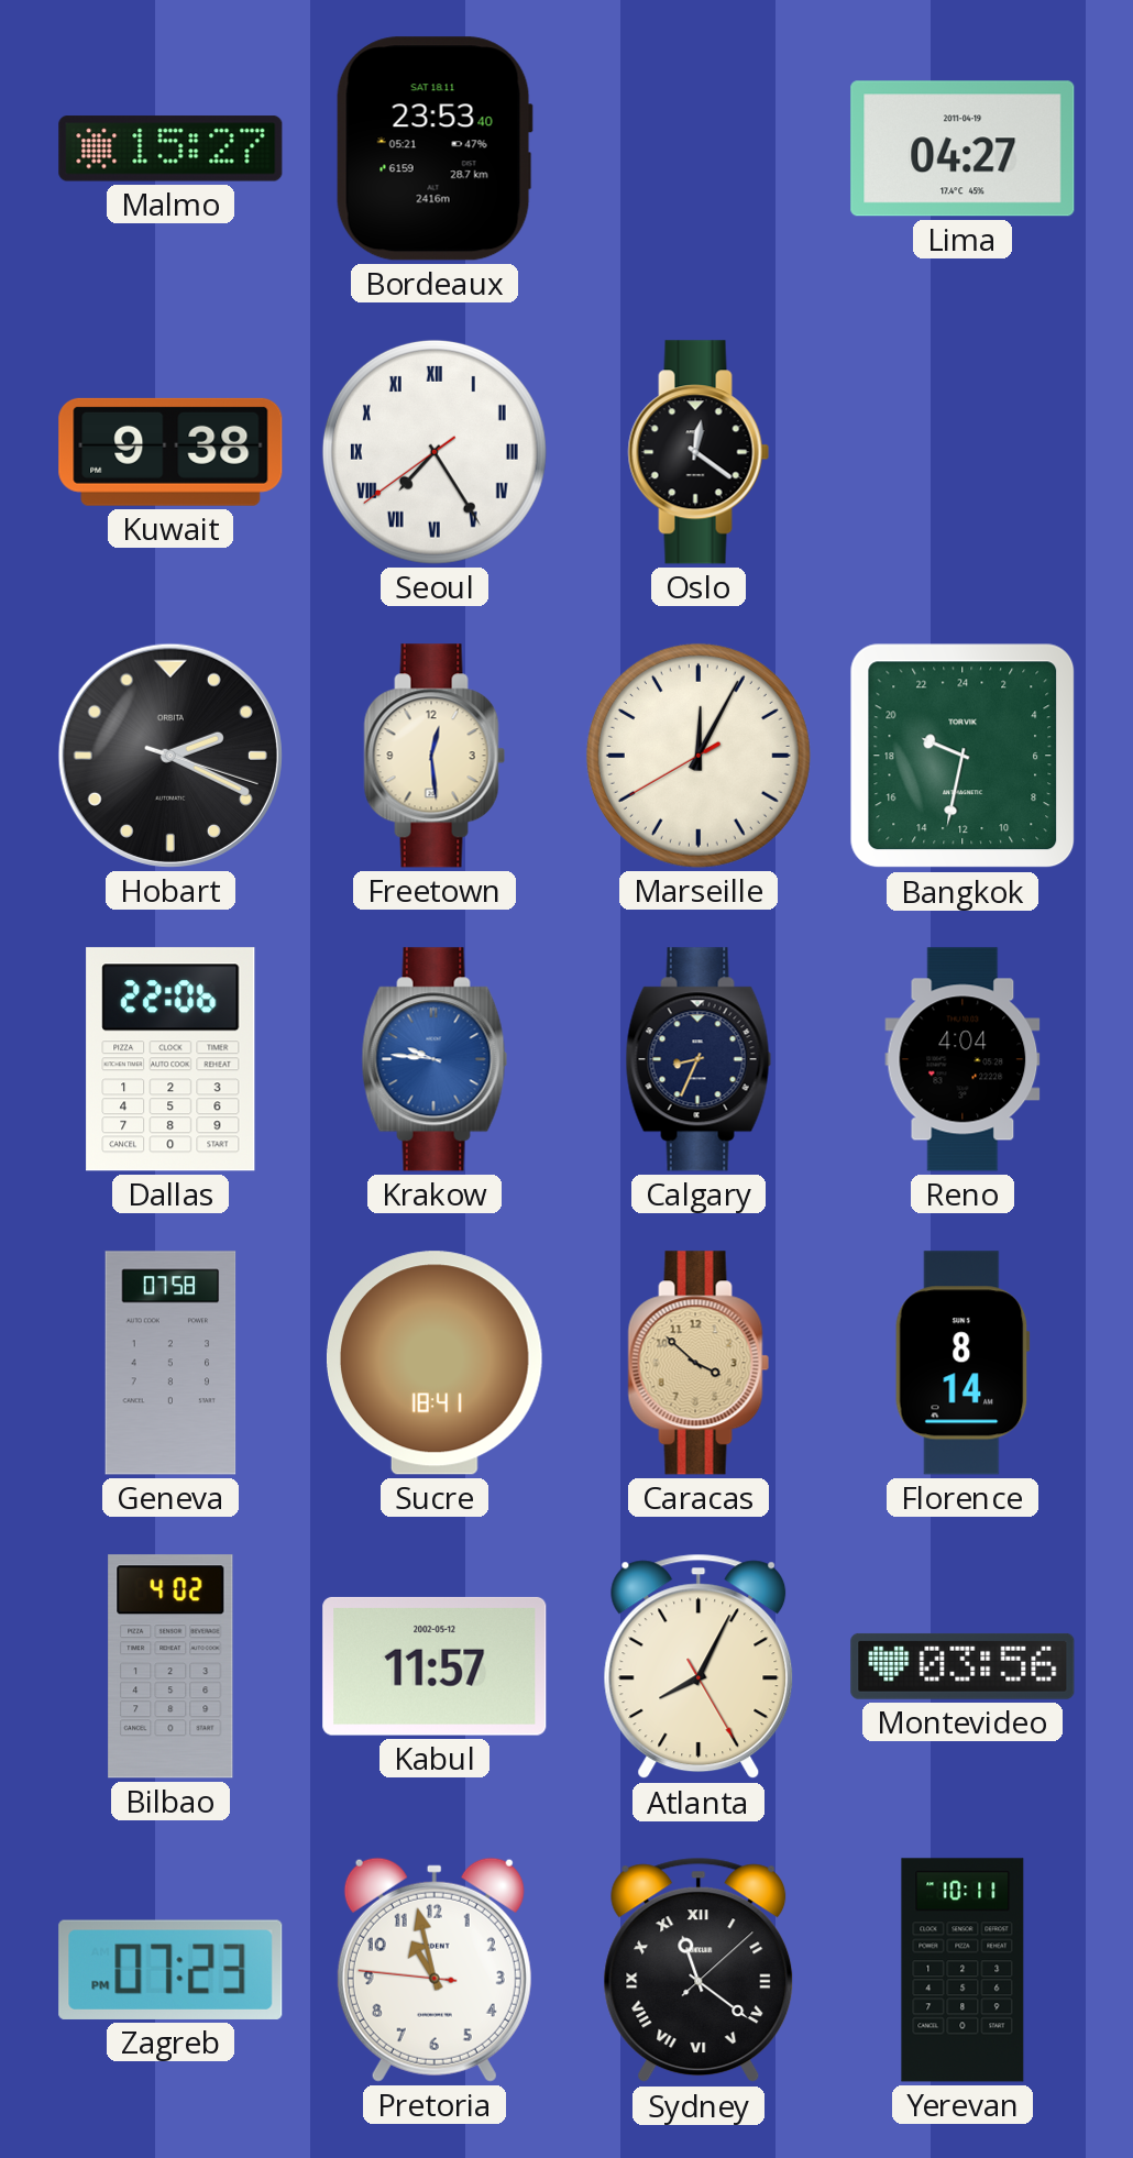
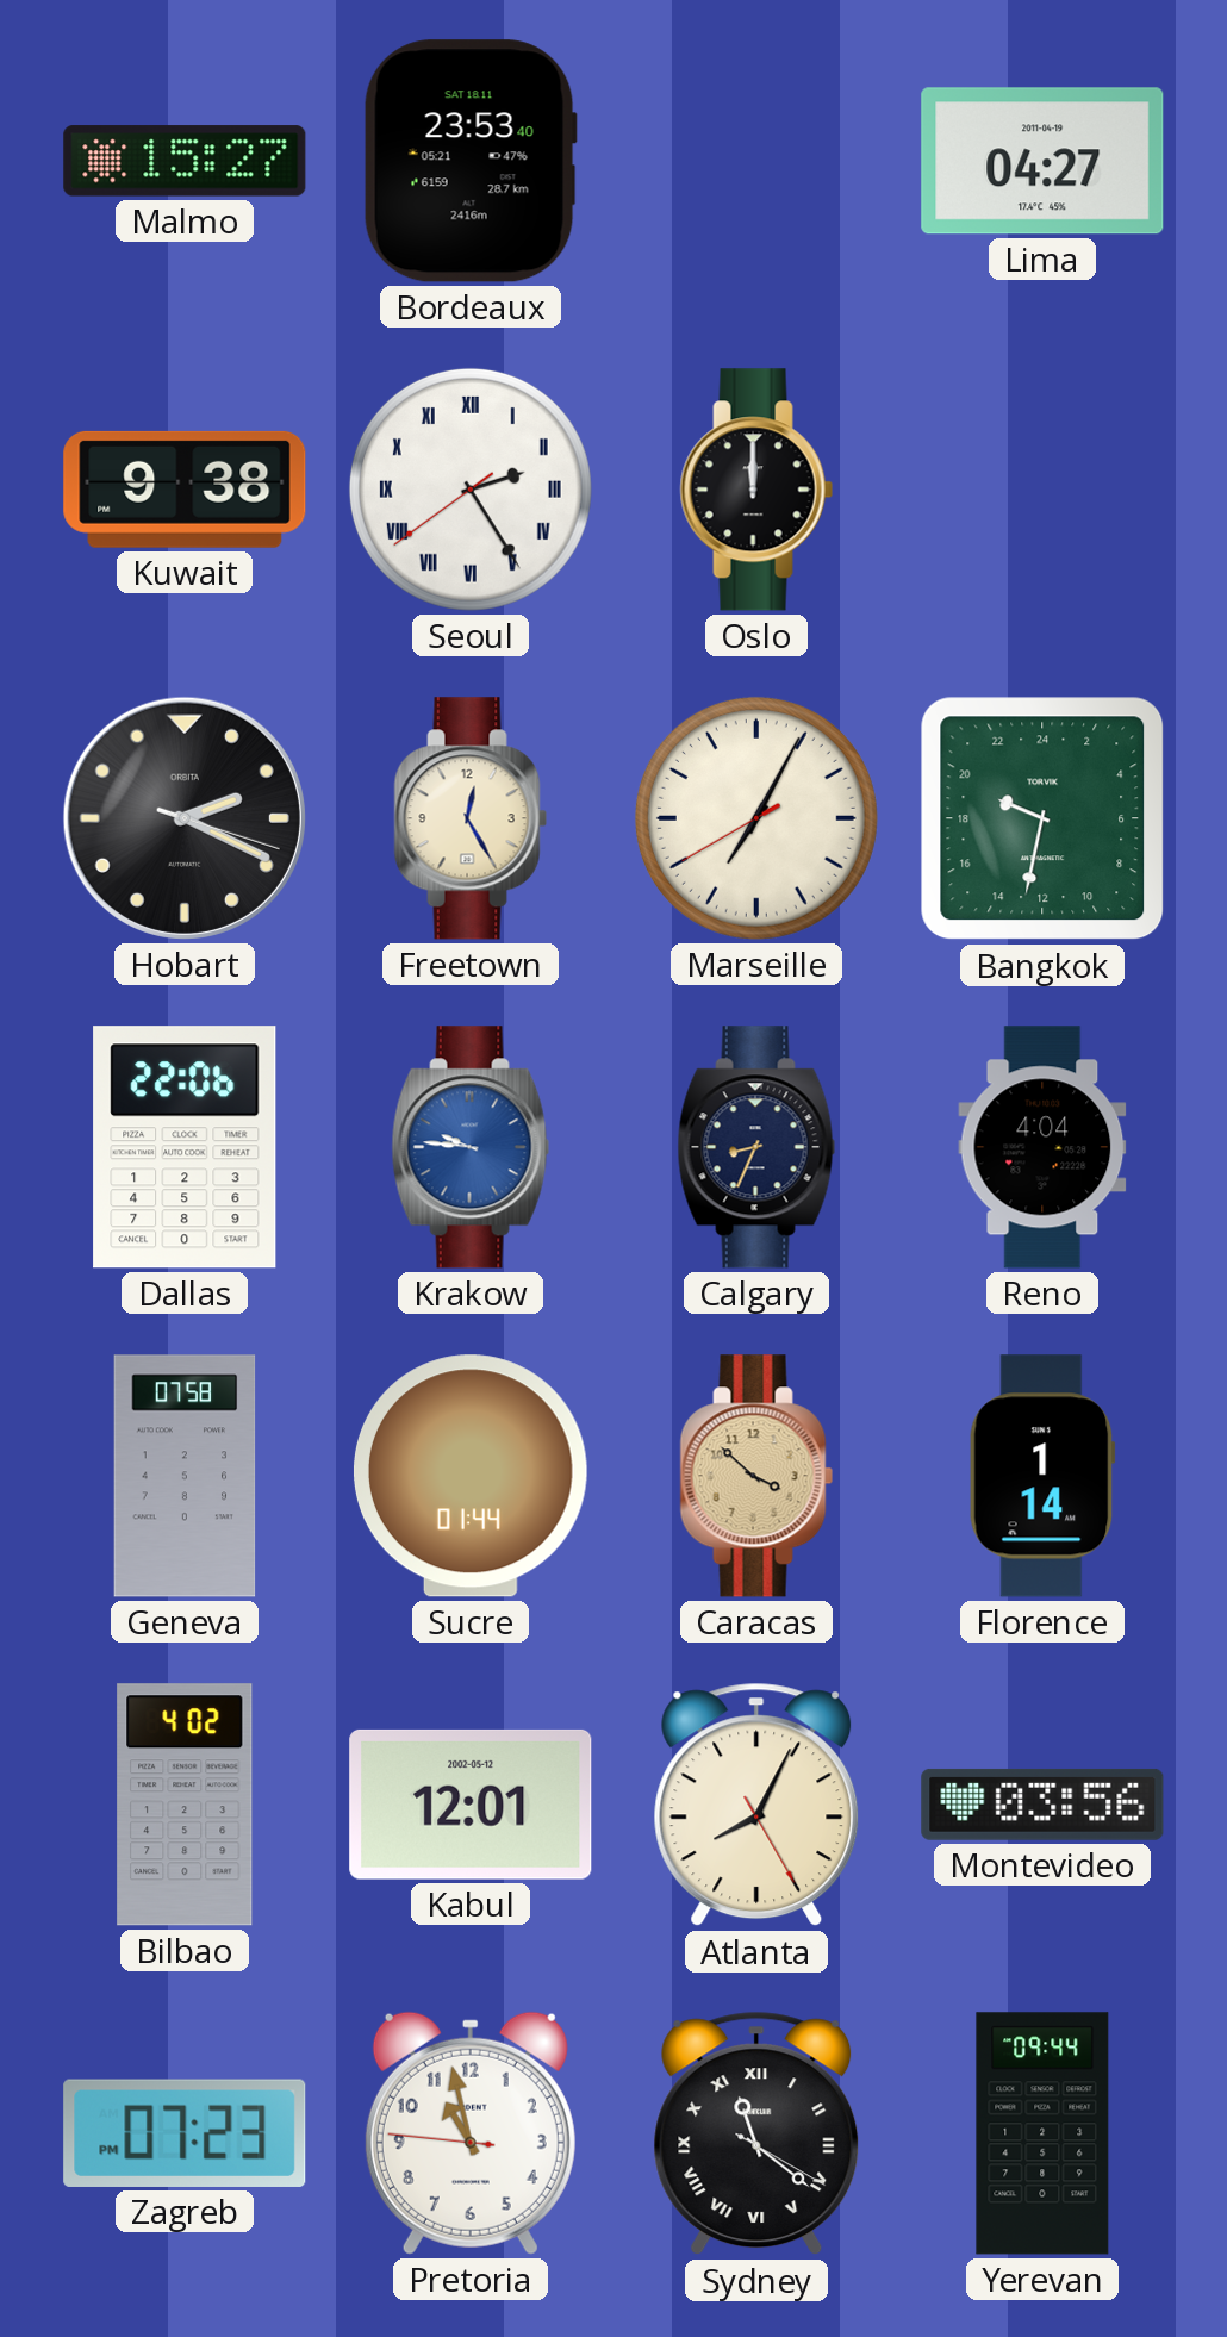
Seoul: 7:24 -> 2:24 (471, 490)
Oslo: 12:21 -> 12:00 (756, 490)
Freetown: 12:29 -> 12:25 (471, 818)
Marseille: 12:04 -> 7:04 (756, 818)
Sucre: 18:41 -> 01:44 (471, 1476)
Florence: 8:14 -> 1:14 (1042, 1476)
Kabul: 11:57 -> 12:01 (471, 1805)
Sydney: 11:21:08 -> 11:21:20 (756, 2133)
Yerevan: 10:11 -> 09:44 (1042, 2133)
